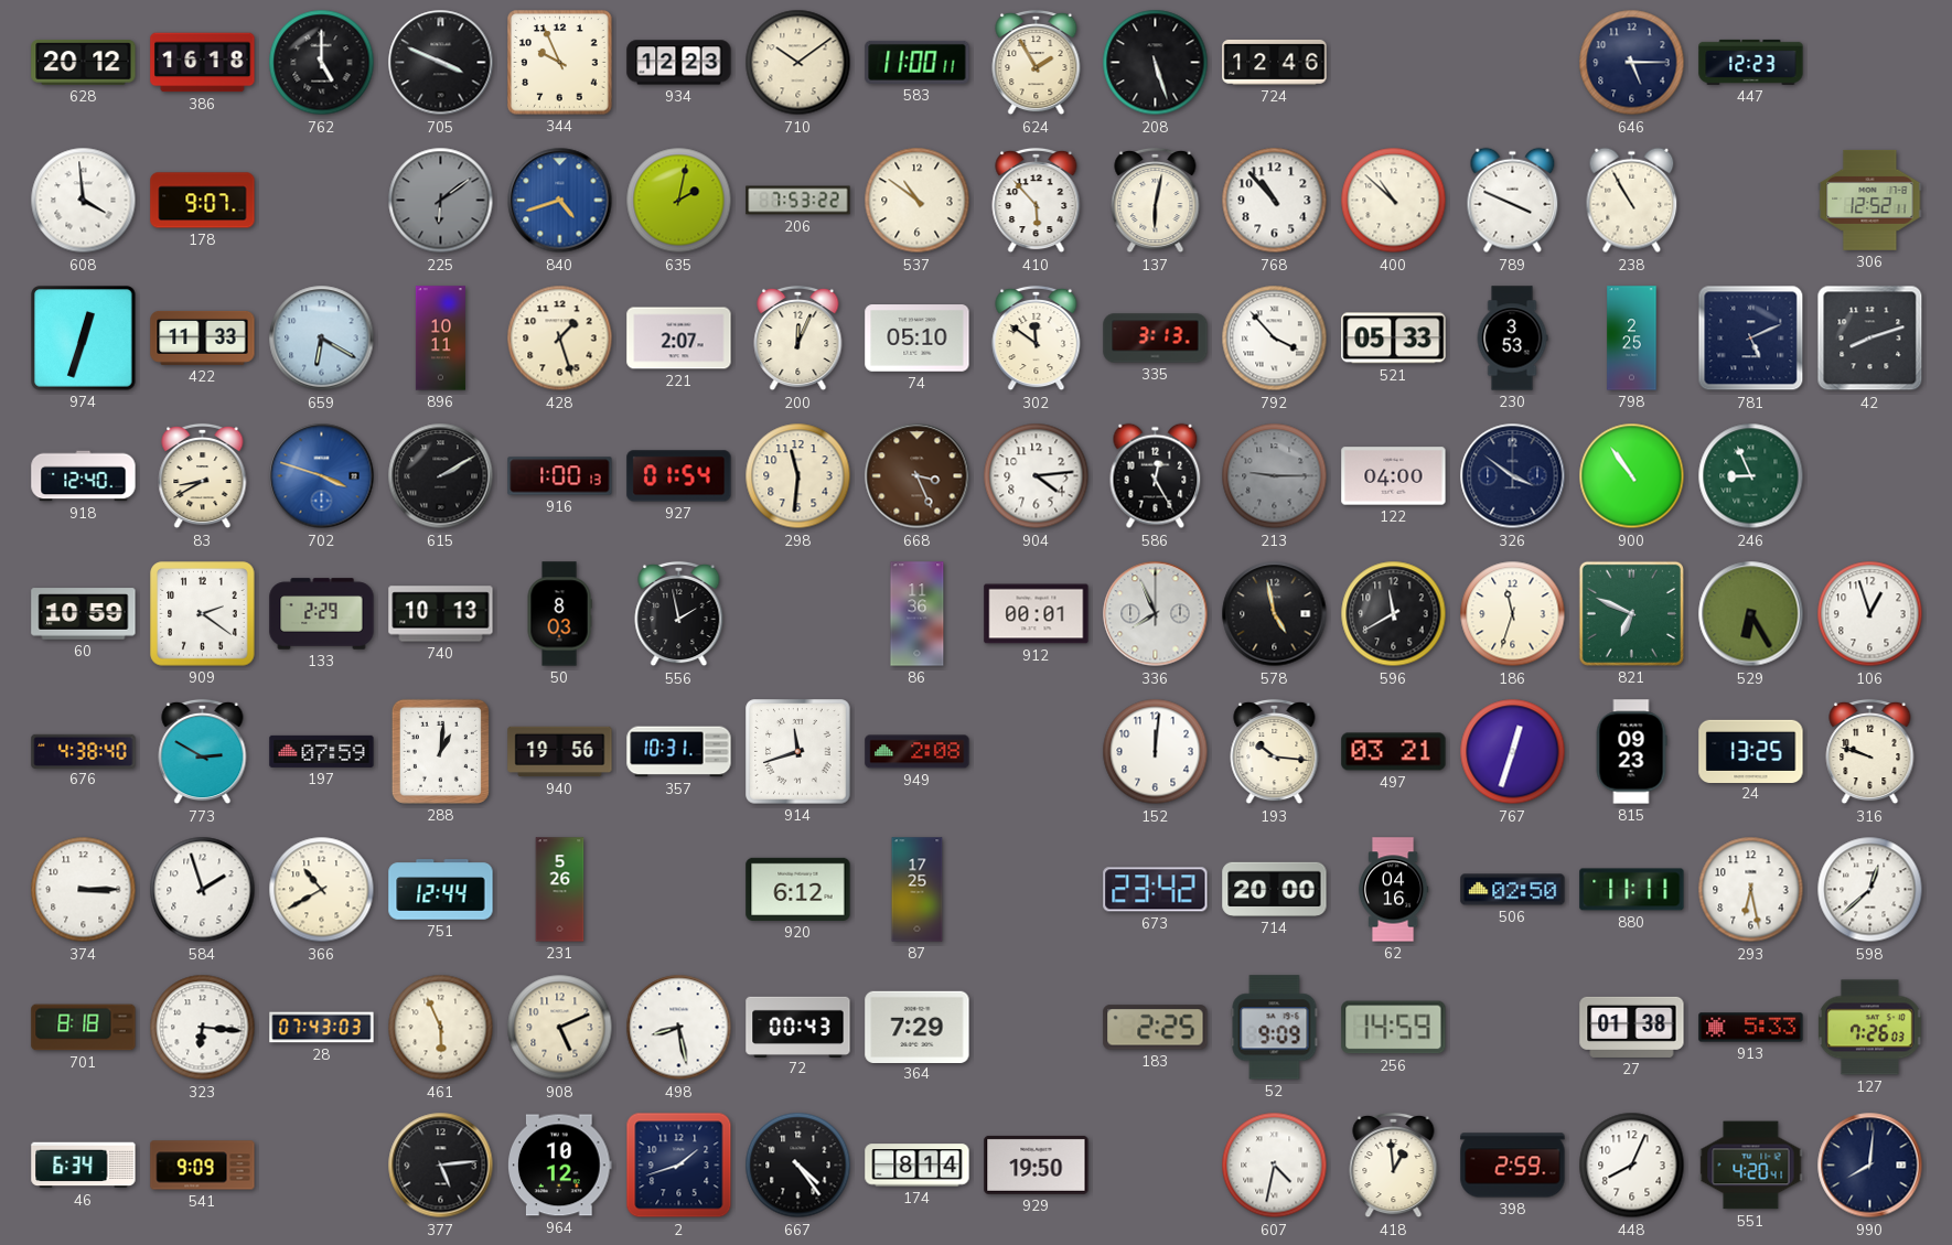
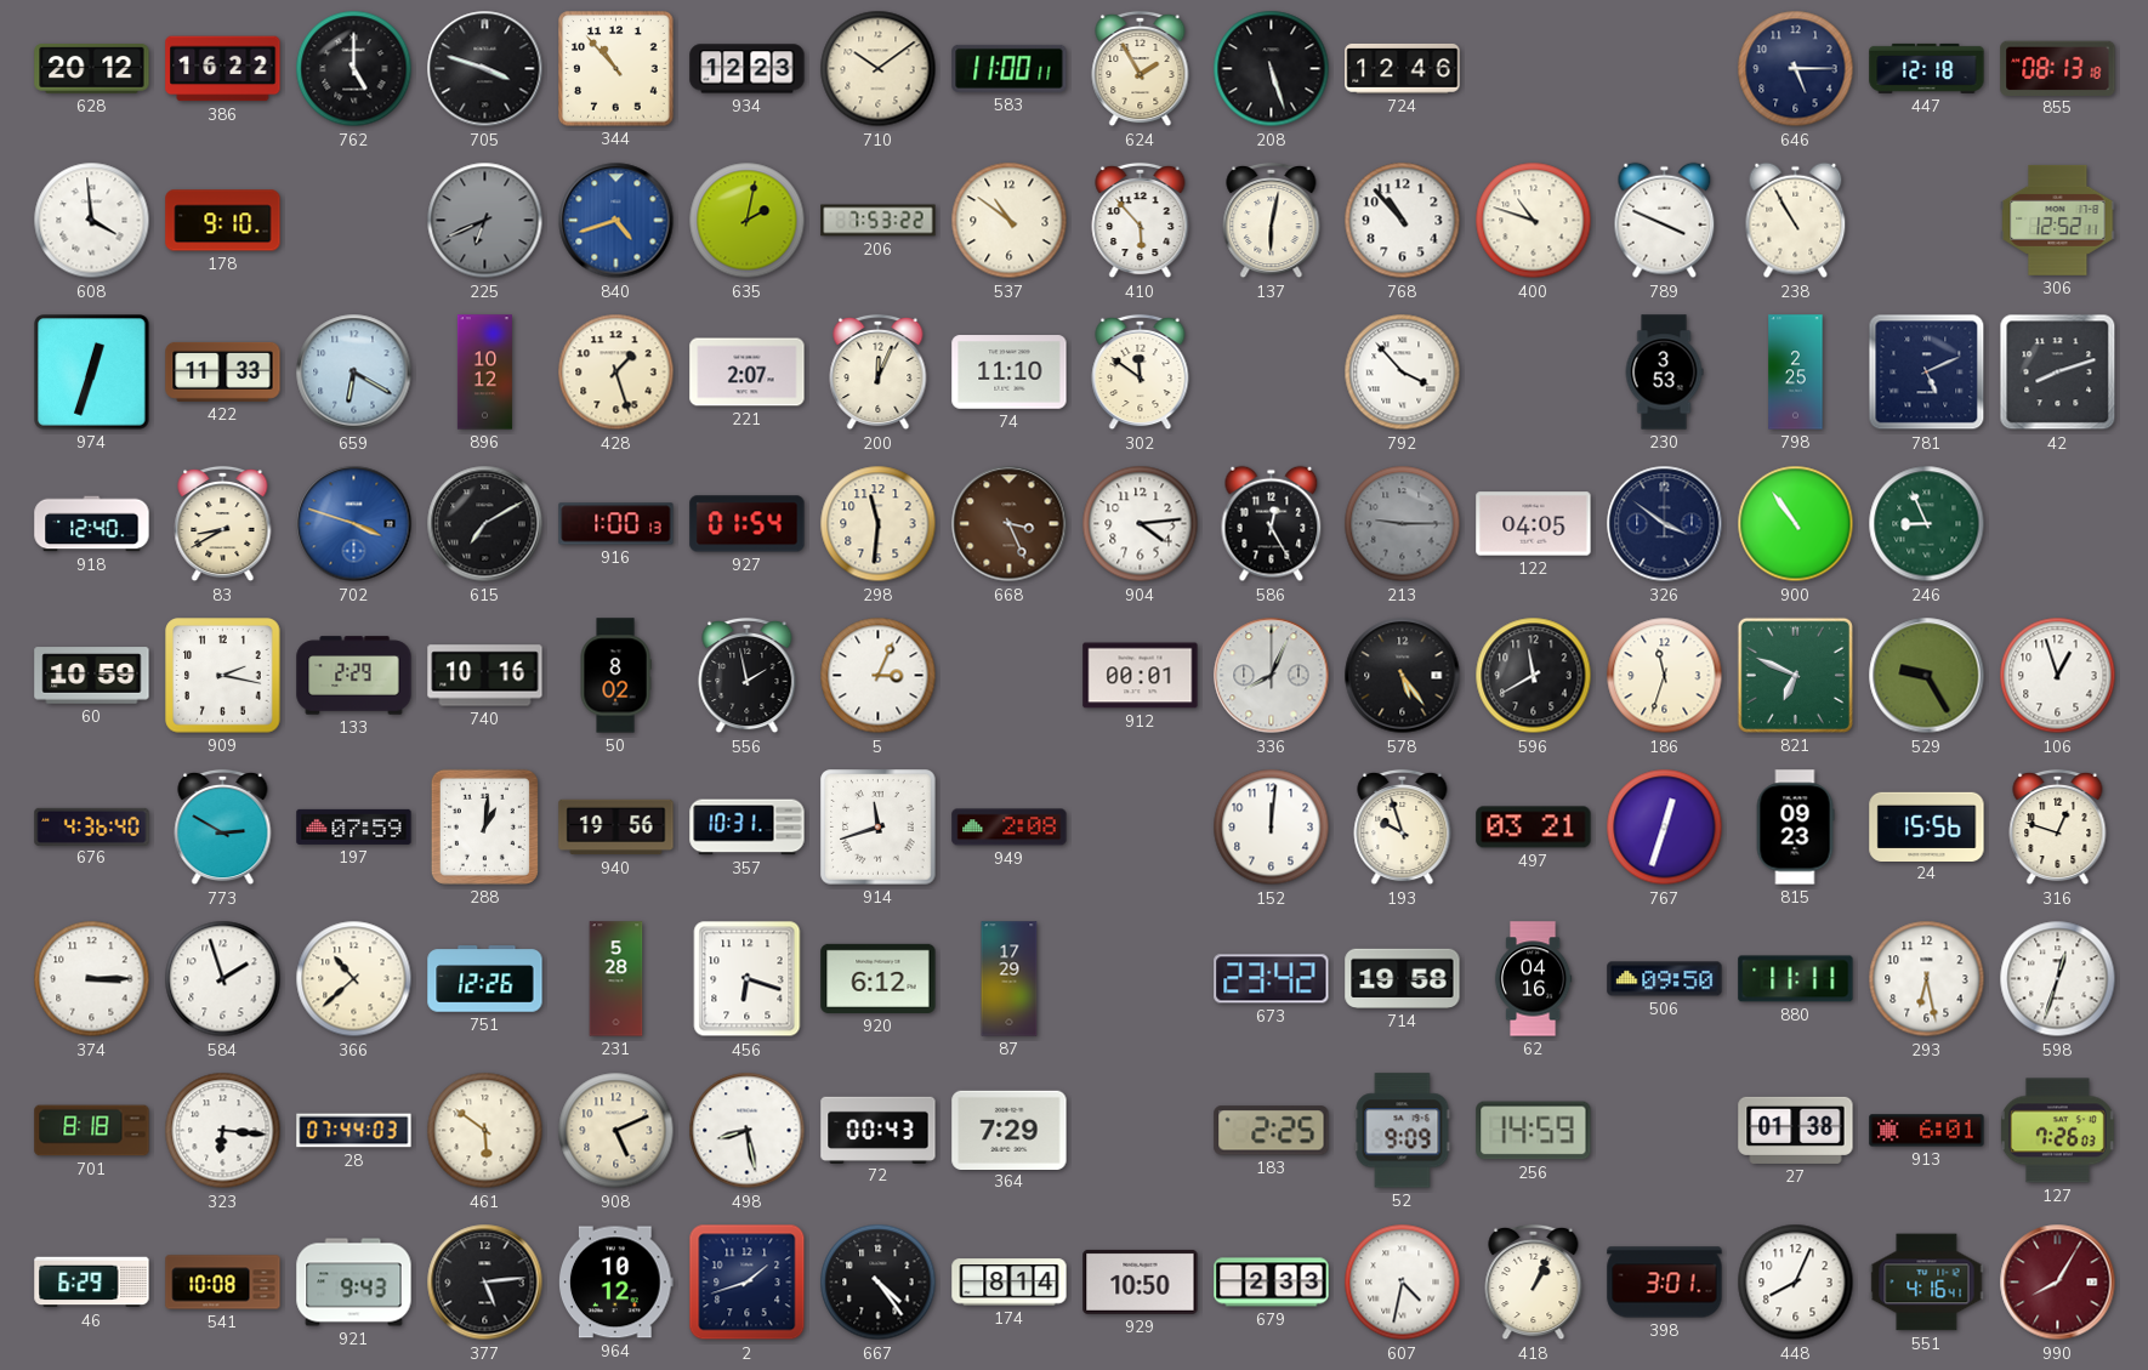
386: 16:18 -> 16:22 (223, 69)
705: 3:49 -> 3:48 (485, 69)
344: 9:56 -> 10:53 (616, 69)
447: 12:23 -> 12:18 (1927, 68)
855: none -> 08:13 (2058, 68)
178: 9:07 -> 9:10 (223, 221)
225: 6:09 -> 6:41 (485, 221)
400: 10:52 -> 10:48 (1534, 221)
896: 10:11 -> 10:12 (484, 373)
74: 05:10 -> 11:10 (1010, 373)
335: 3:13 -> none (1156, 339)
521: 05:33 -> none (1394, 339)
615: 2:10 -> 7:10 (485, 524)
122: 04:00 -> 04:05 (1534, 524)
909: 2:21 -> 2:17 (223, 676)
740: 10:13 -> 10:16 (485, 676)
50: 8:03 -> 8:02 (615, 676)
5: none -> 3:04 (879, 676)
86: 11:36 -> none (918, 614)
336: 7:56 -> 8:04 (1272, 676)
578: 4:58 -> 5:24 (1403, 676)
529: 6:25 -> 9:25 (1927, 676)
676: 4:38 -> 4:36 (92, 826)
193: 10:16 -> 9:57 (1403, 828)
24: 13:25 -> 15:56 (1927, 826)
316: 9:48 -> 12:48 (2058, 828)
366: 10:40 -> 10:38 (354, 979)
751: 12:44 -> 12:26 (485, 979)
231: 5:26 -> 5:28 (616, 979)
456: none -> 6:18 (748, 979)
87: 17:25 -> 17:29 (1010, 979)
714: 20:00 -> 19:58 (1403, 978)
506: 02:50 -> 09:50 (1665, 979)
598: 12:38 -> 12:33 (2058, 979)
28: 07:43 -> 07:44 (354, 1131)
461: 5:56 -> 5:51 (485, 1131)
913: 5:33 -> 6:01 (1927, 1131)
46: 6:34 -> 6:29 (92, 1283)
541: 9:09 -> 10:08 (223, 1283)
921: none -> 9:43 (354, 1283)
929: 19:50 -> 10:50 (1141, 1281)
679: none -> 2:33 (1272, 1283)
418: 12:59 -> 1:04 (1534, 1283)
398: 2:59 -> 3:01 (1665, 1283)
551: 4:20 -> 4:16 (1927, 1283)
990: 8:01 -> 8:05 (2058, 1283)
990 dial: navy -> burgundy (2058, 1283)
